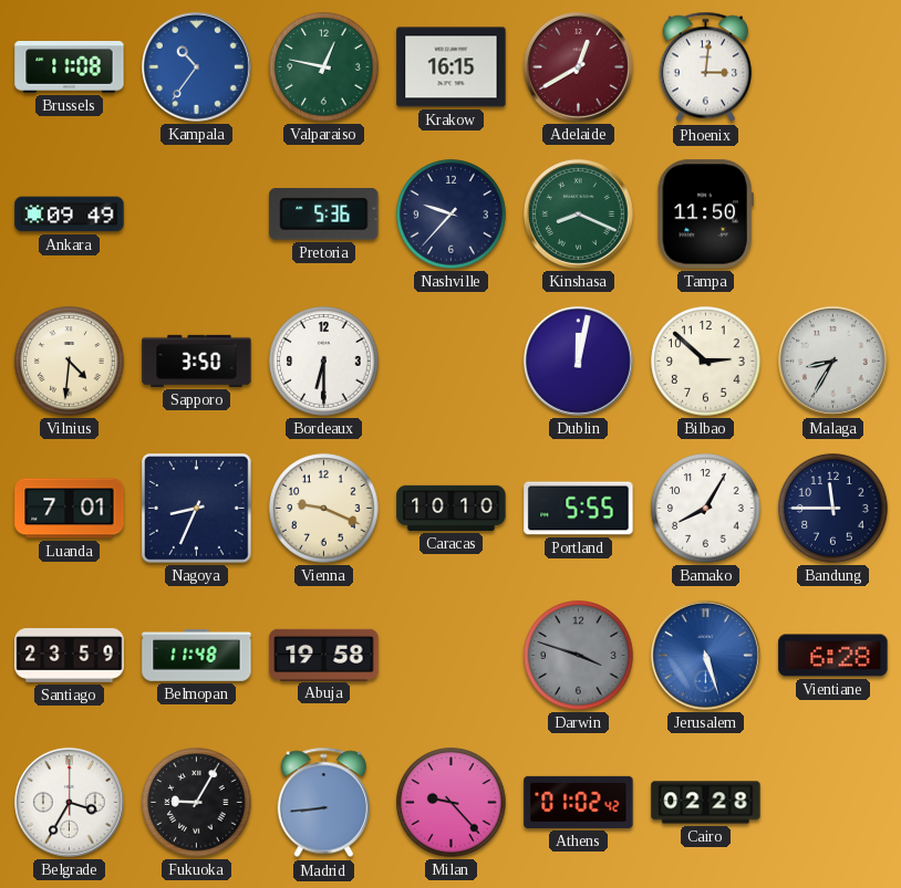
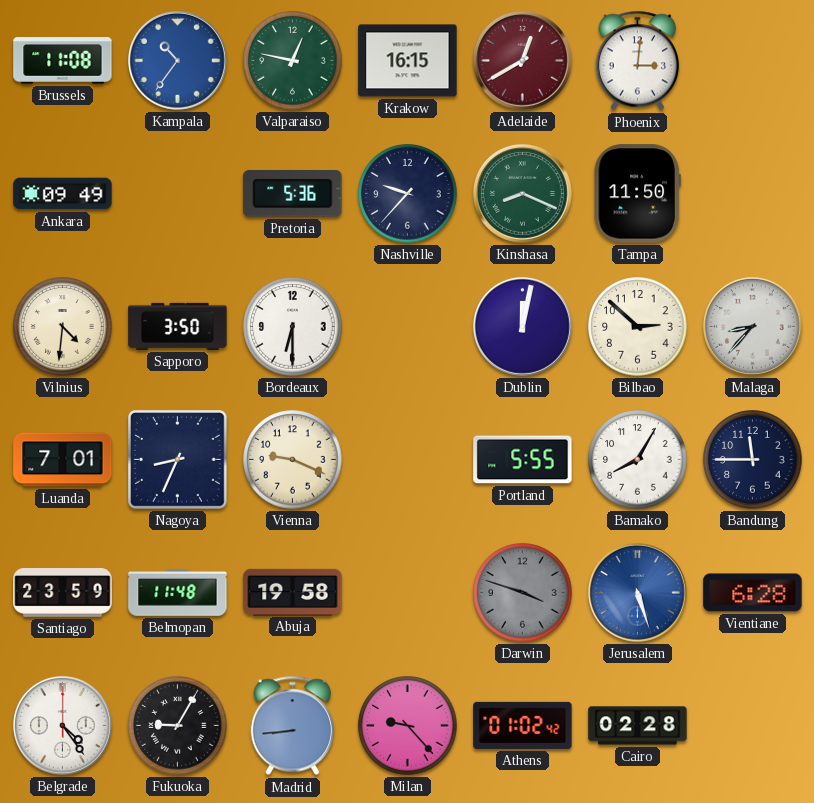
Malaga: 8:35 -> 8:37 (752, 326)
Caracas: 10:10 -> none (452, 508)
Belgrade: 3:35 -> 4:24 (62, 725)
